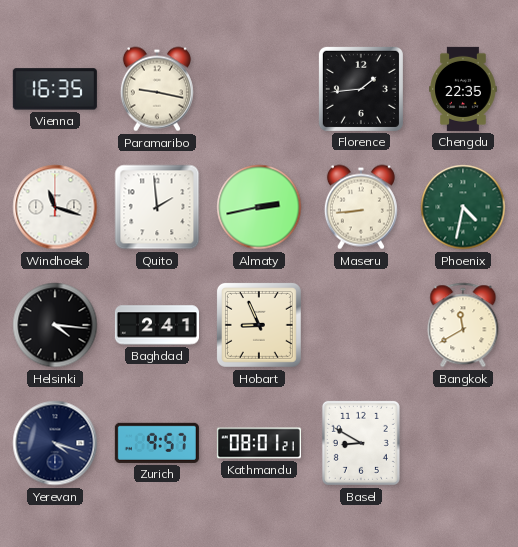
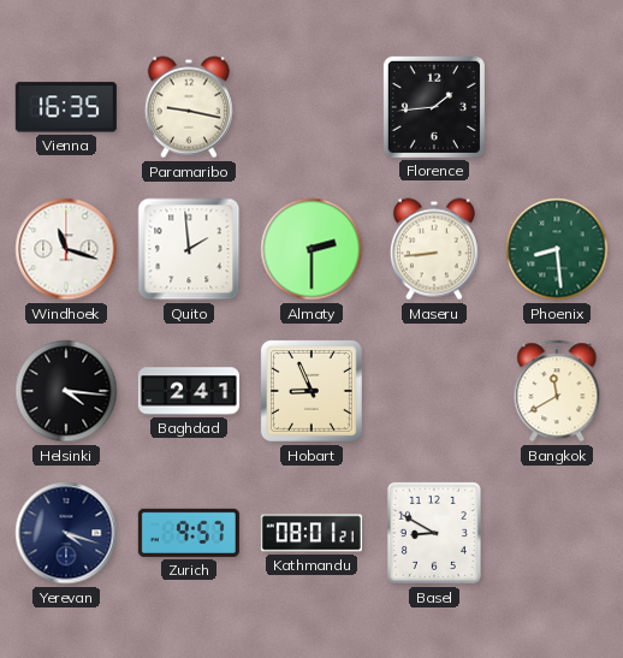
Chengdu: 22:35 -> none (463, 89)
Almaty: 2:43 -> 2:30 (311, 249)
Phoenix: 4:32 -> 8:29 (557, 249)
